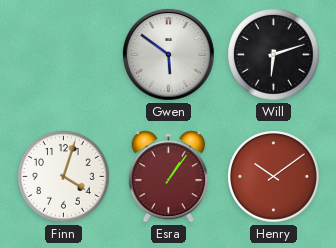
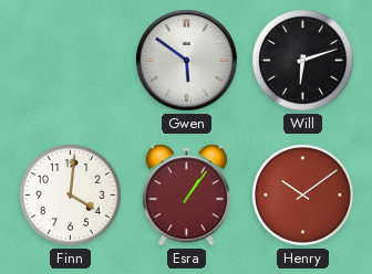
Finn: 4:03 -> 4:01 (71, 196)
